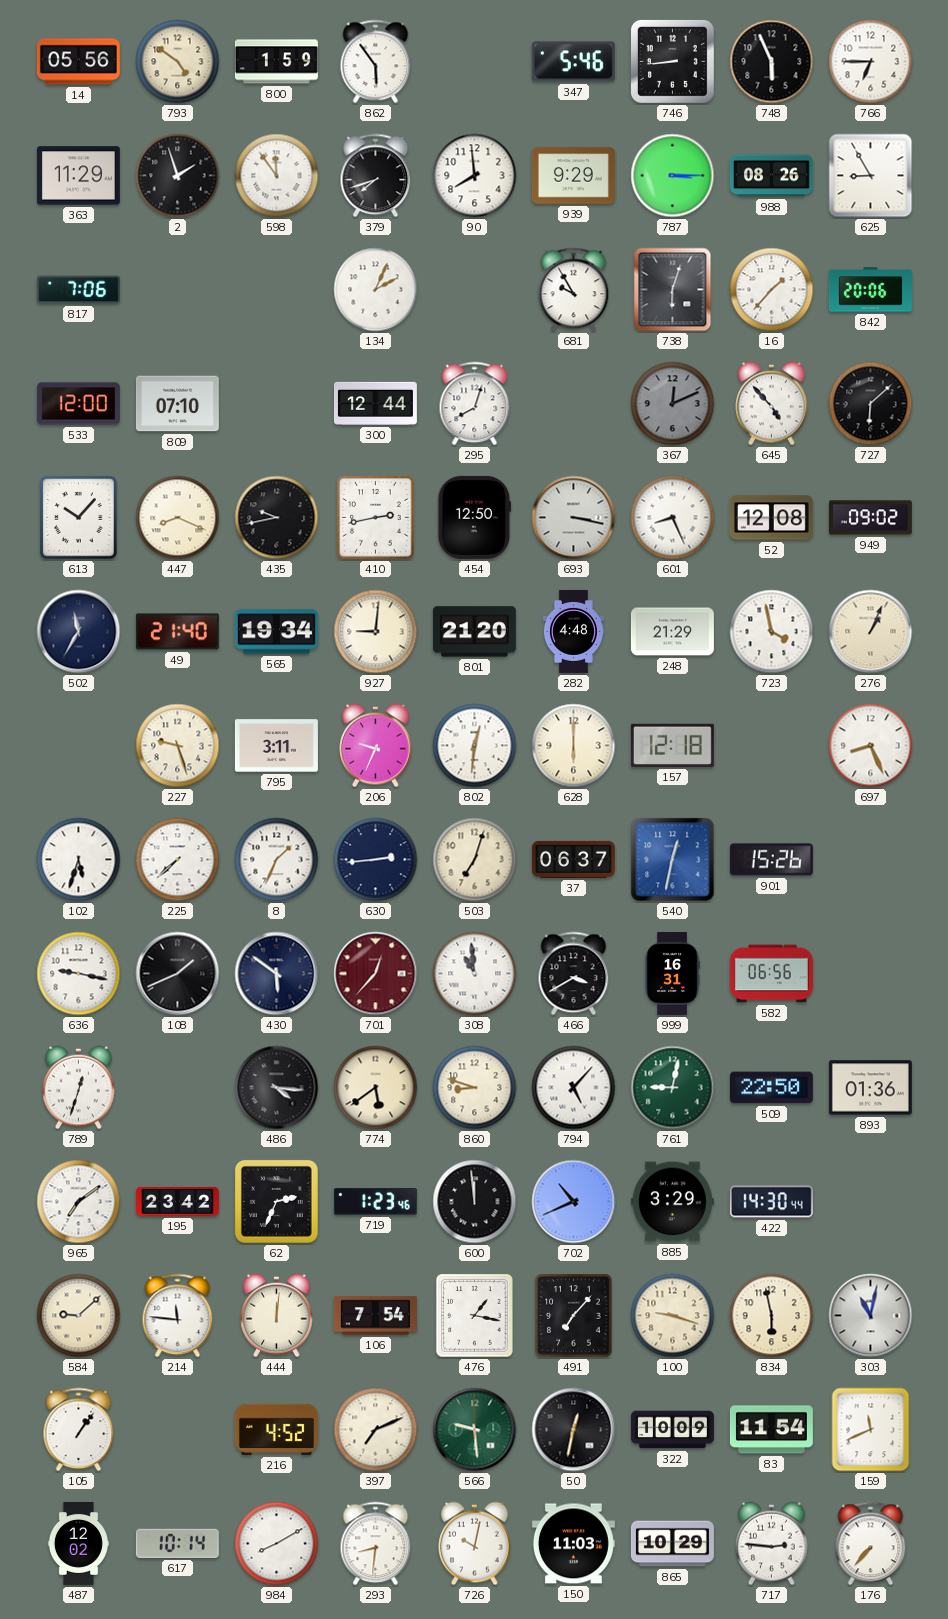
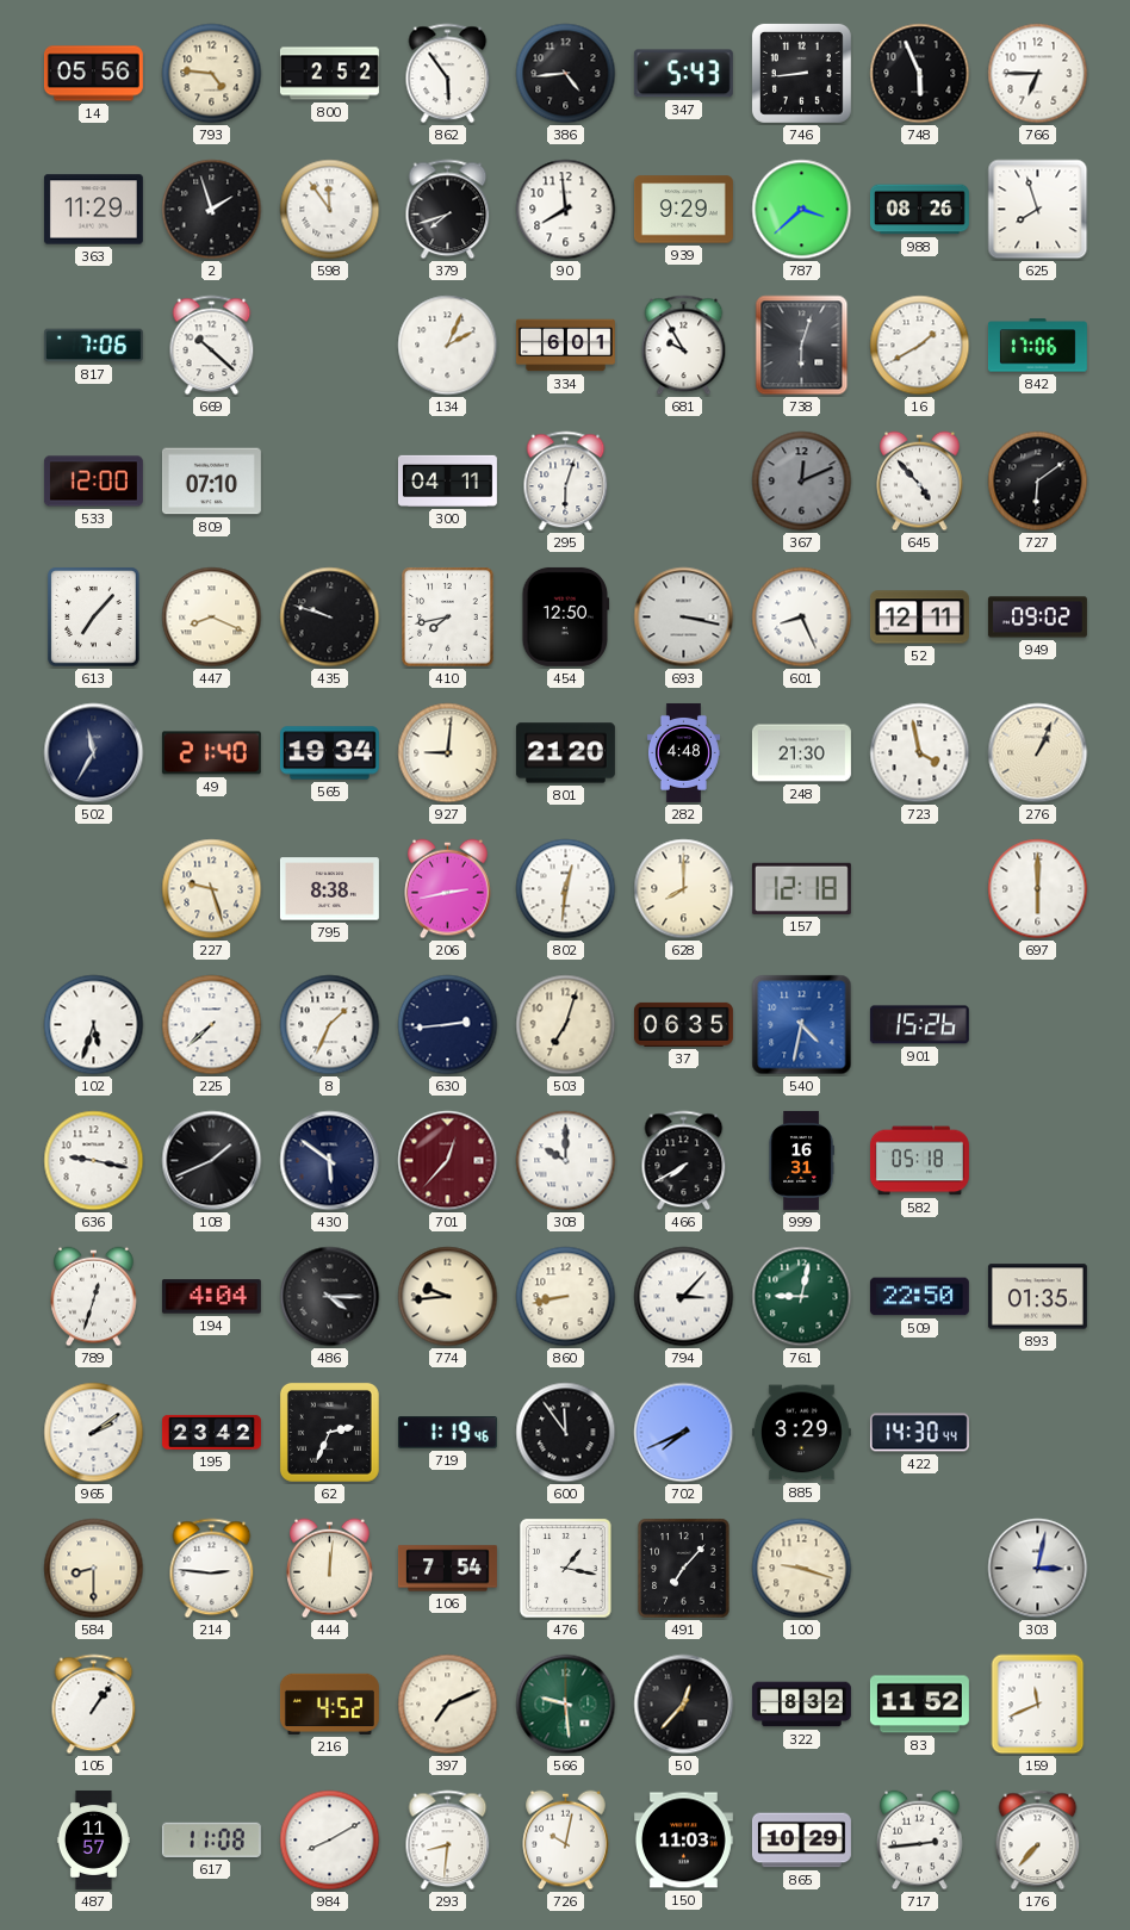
793: 4:51 -> 4:46 (212, 74)
800: 1:59 -> 2:52 (329, 74)
386: none -> 4:44 (566, 74)
347: 5:46 -> 5:43 (683, 74)
787: 3:15 -> 3:38 (802, 210)
625: 8:55 -> 7:57 (1038, 210)
669: none -> 10:22 (212, 346)
334: none -> 6:01 (565, 346)
16: 1:37 -> 1:40 (920, 346)
842: 20:06 -> 17:06 (1037, 346)
300: 12:44 -> 04:11 (447, 480)
295: 8:03 -> 6:03 (566, 482)
727: 6:08 -> 6:09 (1038, 482)
613: 10:07 -> 7:07 (94, 618)
435: 9:43 -> 9:48 (330, 618)
410: 2:43 -> 7:43 (448, 618)
52: 12:08 -> 12:11 (919, 618)
248: 21:29 -> 21:30 (801, 753)
795: 3:11 -> 8:38 (329, 889)
206: 9:34 -> 2:43 (448, 889)
628: 6:00 -> 8:00 (684, 889)
697: 8:26 -> 6:00 (1038, 889)
37: 06:37 -> 06:35 (683, 1024)
540: 12:32 -> 4:32 (802, 1025)
308: 10:59 -> 10:00 (566, 1161)
466: 3:40 -> 7:40 (684, 1161)
582: 06:56 -> 05:18 (919, 1161)
194: none -> 4:04 (211, 1297)
486: 4:16 -> 4:15 (330, 1297)
774: 5:39 -> 9:44 (448, 1297)
860: 8:48 -> 8:43 (566, 1297)
794: 5:07 -> 3:07 (684, 1297)
893: 01:36 -> 01:35 (1037, 1297)
965: 7:09 -> 2:09 (94, 1433)
719: 1:23 -> 1:19 (447, 1433)
600: 11:59 -> 11:54 (566, 1433)
702: 10:41 -> 7:41 (684, 1433)
584: 9:08 -> 8:30 (94, 1569)
214: 11:46 -> 2:46 (212, 1569)
834: 5:58 -> none (772, 1316)
303: 11:02 -> 3:02 (1038, 1569)
50: 12:32 -> 12:37 (684, 1705)
322: 10:09 -> 8:32 (801, 1705)
83: 11:54 -> 11:52 (919, 1705)
487: 12:02 -> 11:57 (93, 1839)
617: 10:14 -> 11:08 (211, 1839)
717: 2:46 -> 2:44 (920, 1841)
